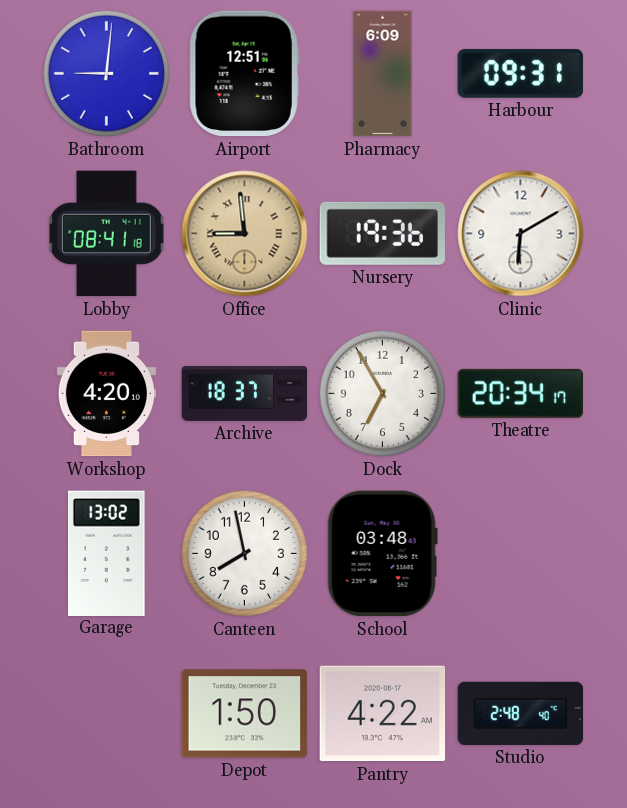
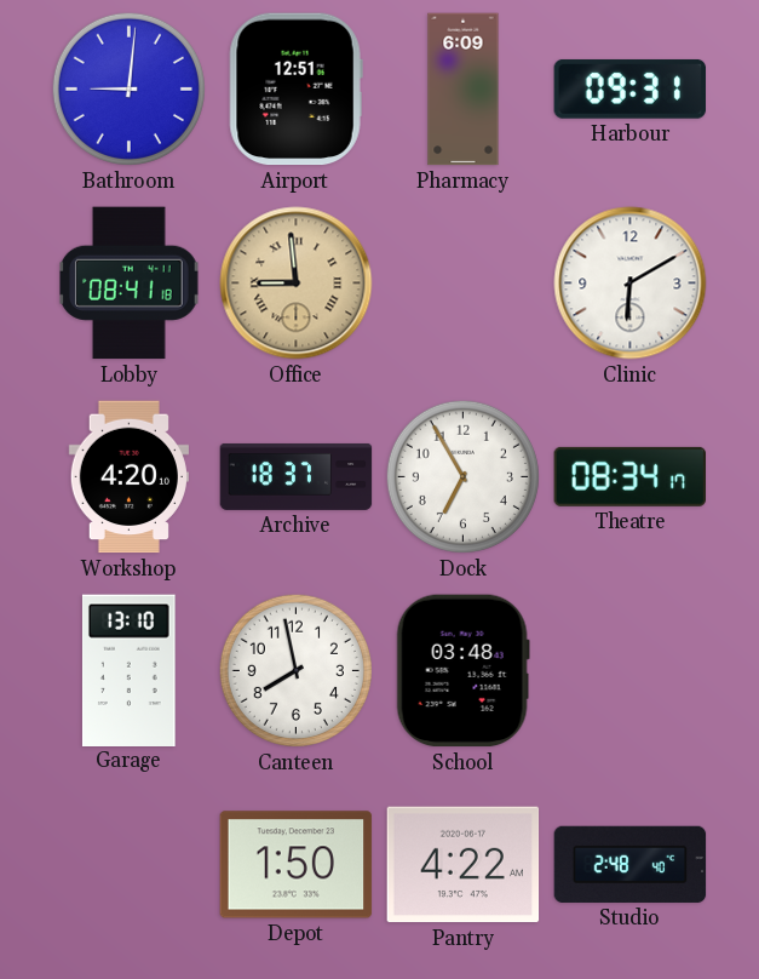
Nursery: 19:36 -> none (382, 233)
Theatre: 20:34 -> 08:34 (629, 476)
Garage: 13:02 -> 13:10 (130, 670)
